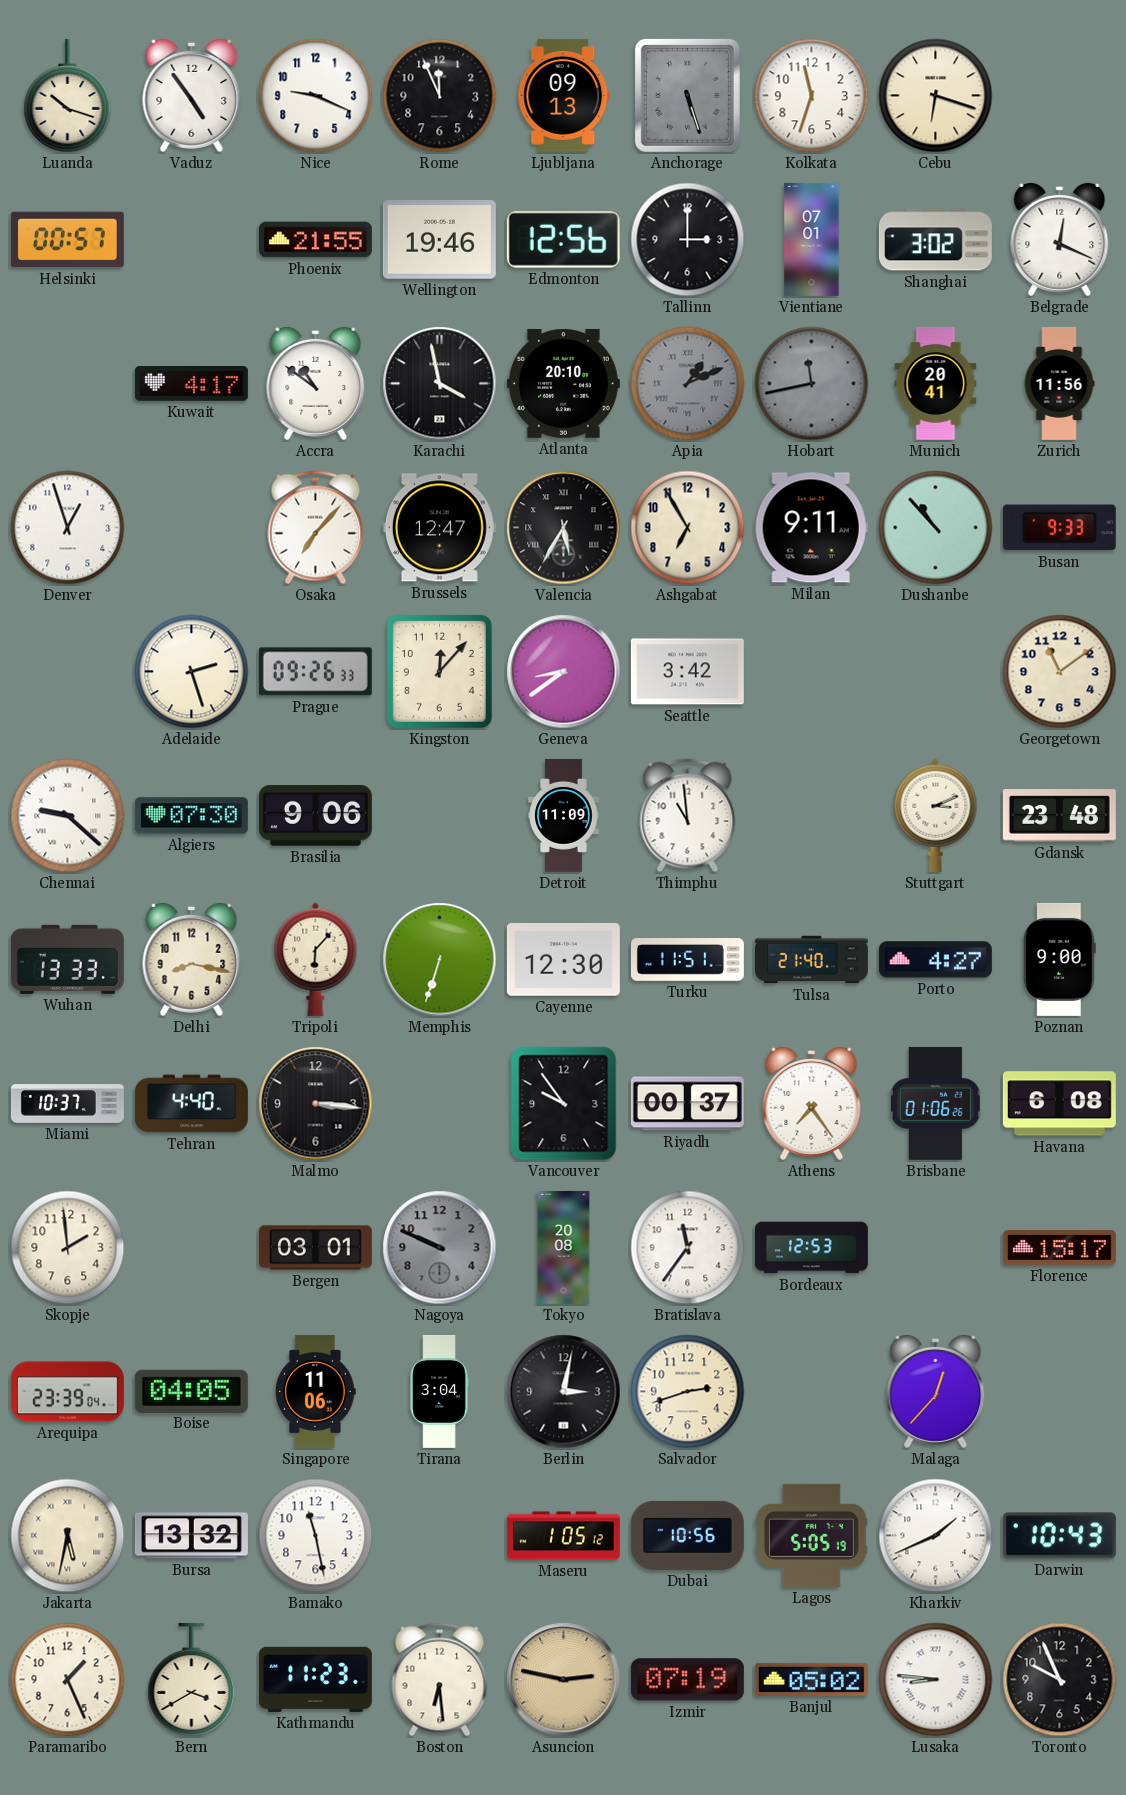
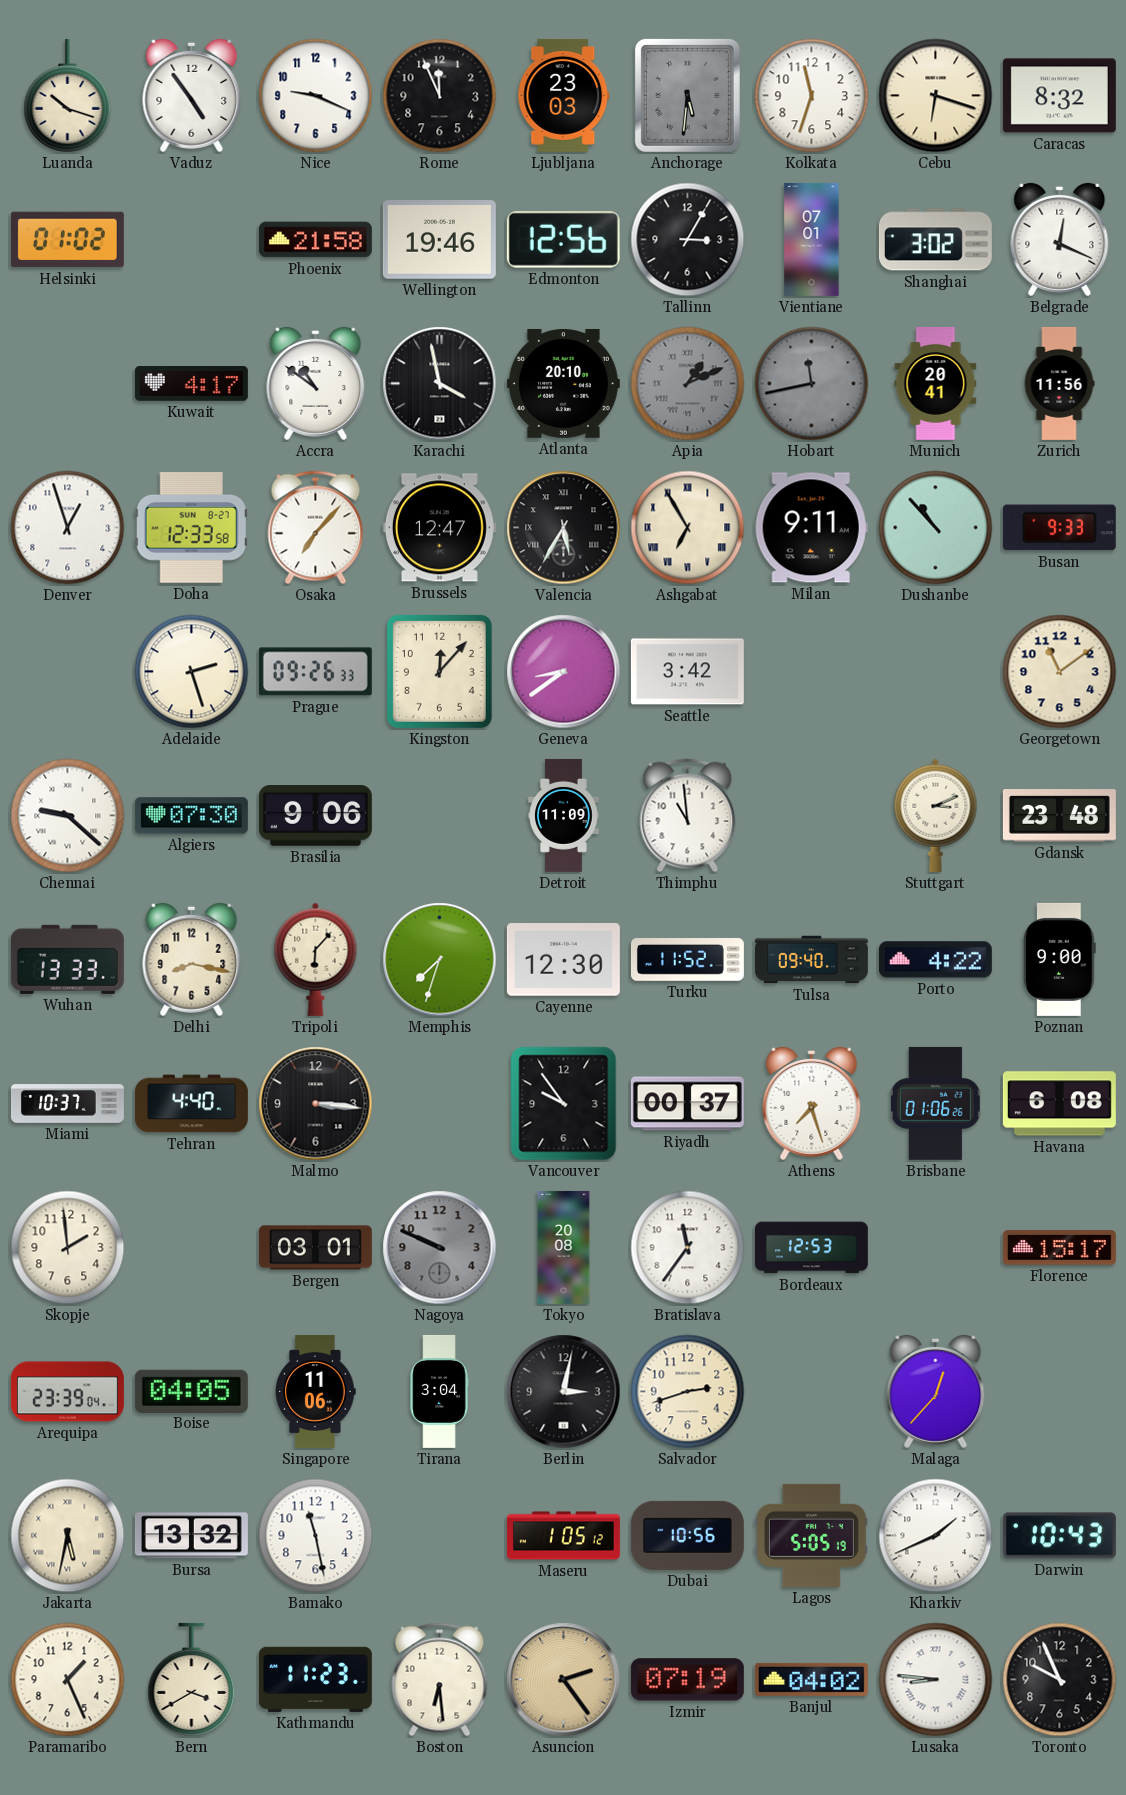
Ljubljana: 09:13 -> 23:03 (564, 95)
Anchorage: 5:27 -> 5:31 (687, 95)
Caracas: none -> 8:32 (1059, 96)
Helsinki: 00:57 -> 01:02 (67, 240)
Phoenix: 21:55 -> 21:58 (315, 240)
Tallinn: 3:00 -> 3:05 (688, 240)
Doha: none -> 12:33 (191, 528)
Ashgabat numerals: Arabic -> Roman (688, 528)
Memphis: 6:33 -> 7:33 (440, 960)
Turku: 11:51 -> 11:52 (687, 960)
Tulsa: 21:40 -> 09:40 (812, 960)
Porto: 4:27 -> 4:22 (935, 960)
Athens: 7:24 -> 7:27 (812, 1103)
Asuncion: 2:47 -> 2:24 (564, 1680)
Banjul: 05:02 -> 04:02 (811, 1679)
